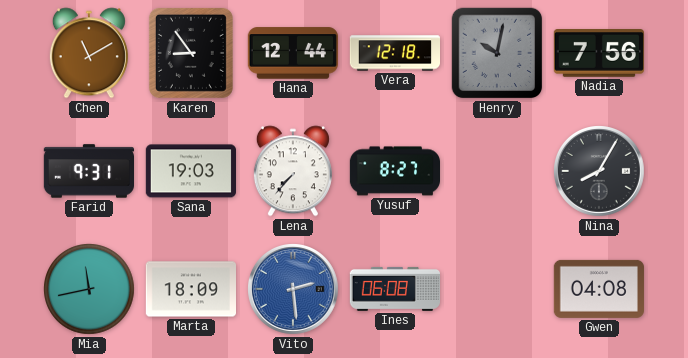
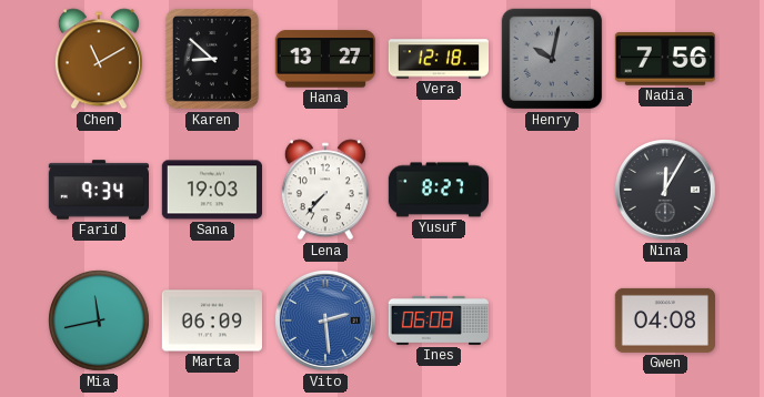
Karen: 8:54 -> 8:52 (212, 59)
Hana: 12:44 -> 13:27 (325, 59)
Farid: 9:31 -> 9:34 (98, 190)
Nina: 8:05 -> 12:05 (666, 191)
Marta: 18:09 -> 06:09 (211, 320)
